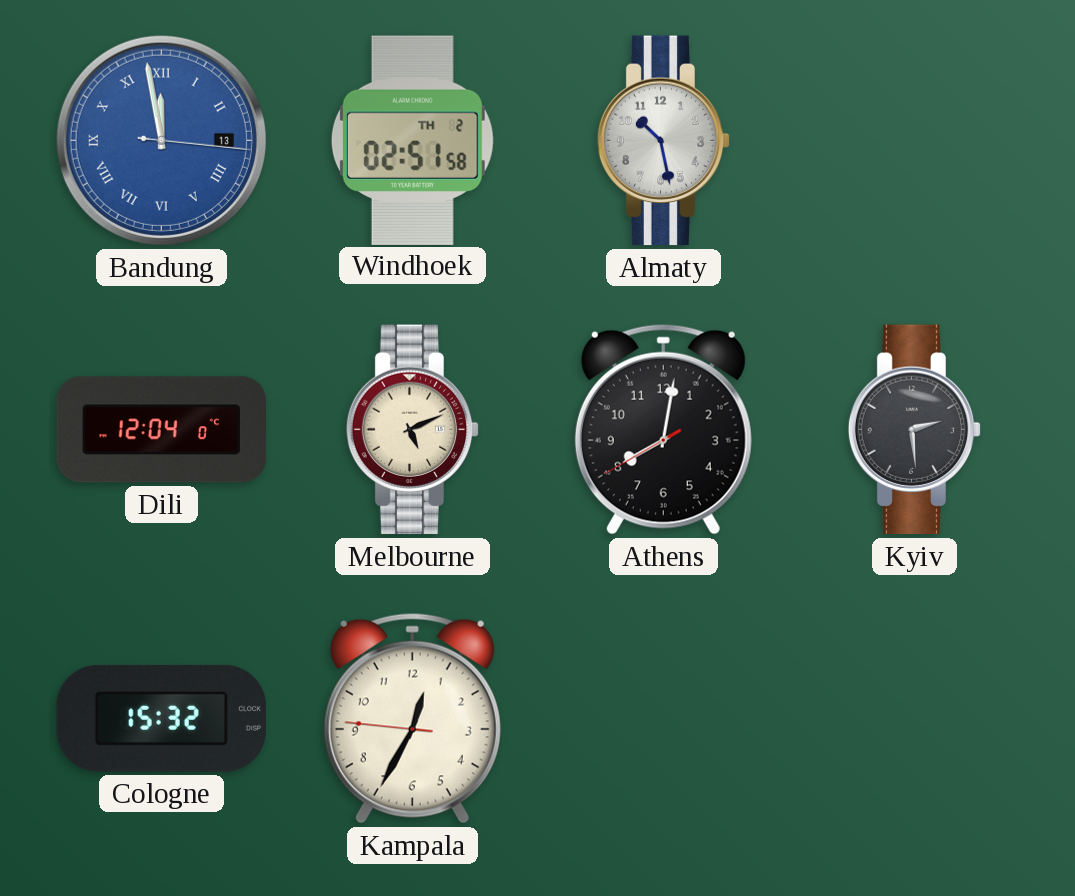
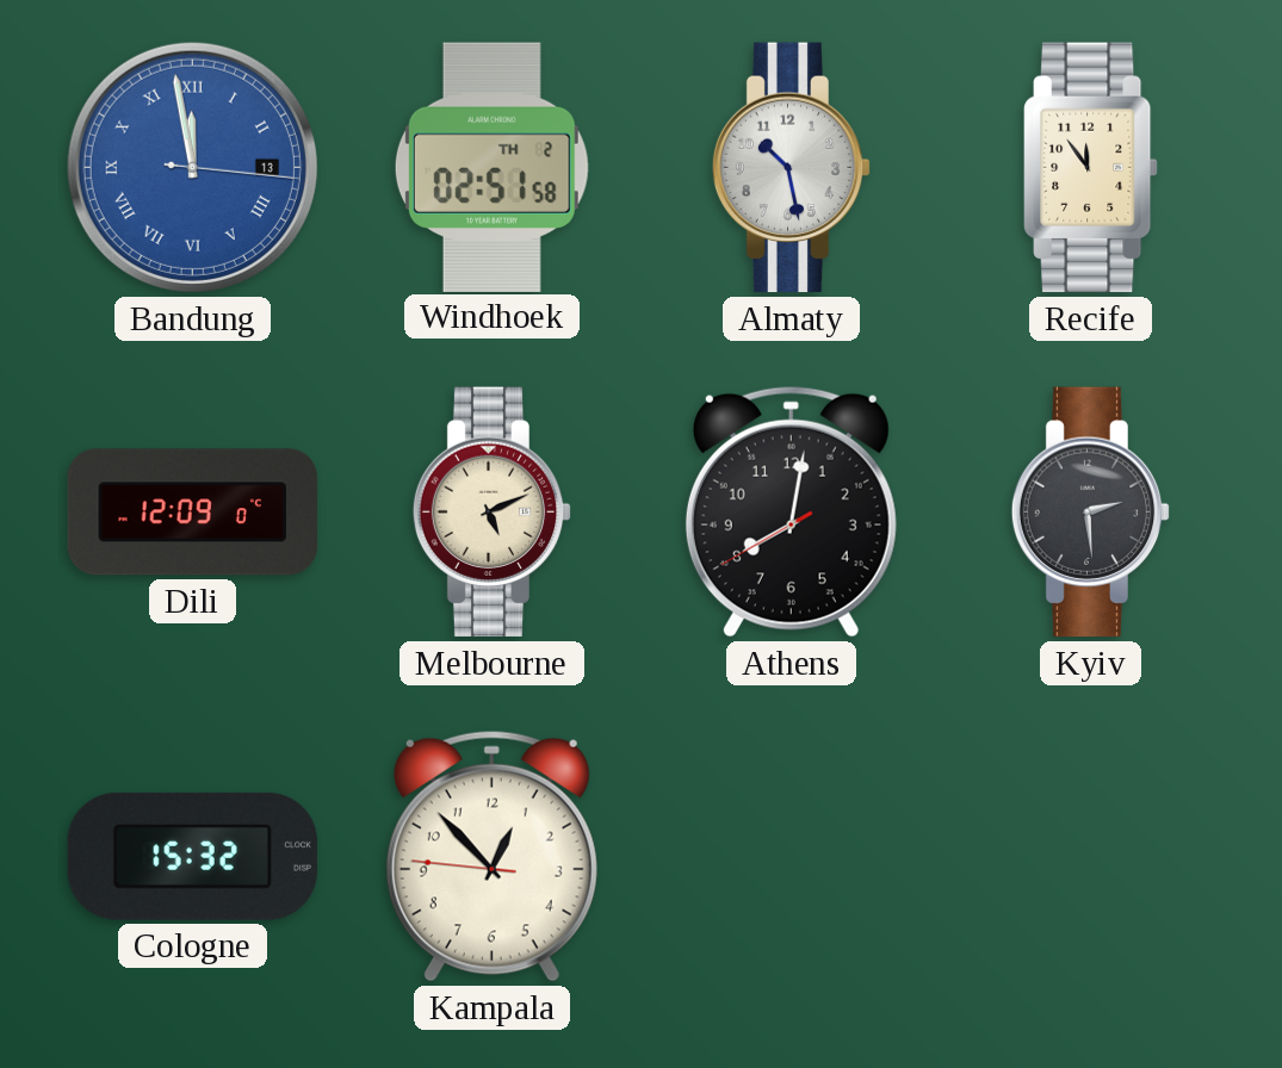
Recife: none -> 11:54 (1091, 168)
Dili: 12:04 -> 12:09 (193, 513)
Kampala: 12:34 -> 12:52 (491, 856)
